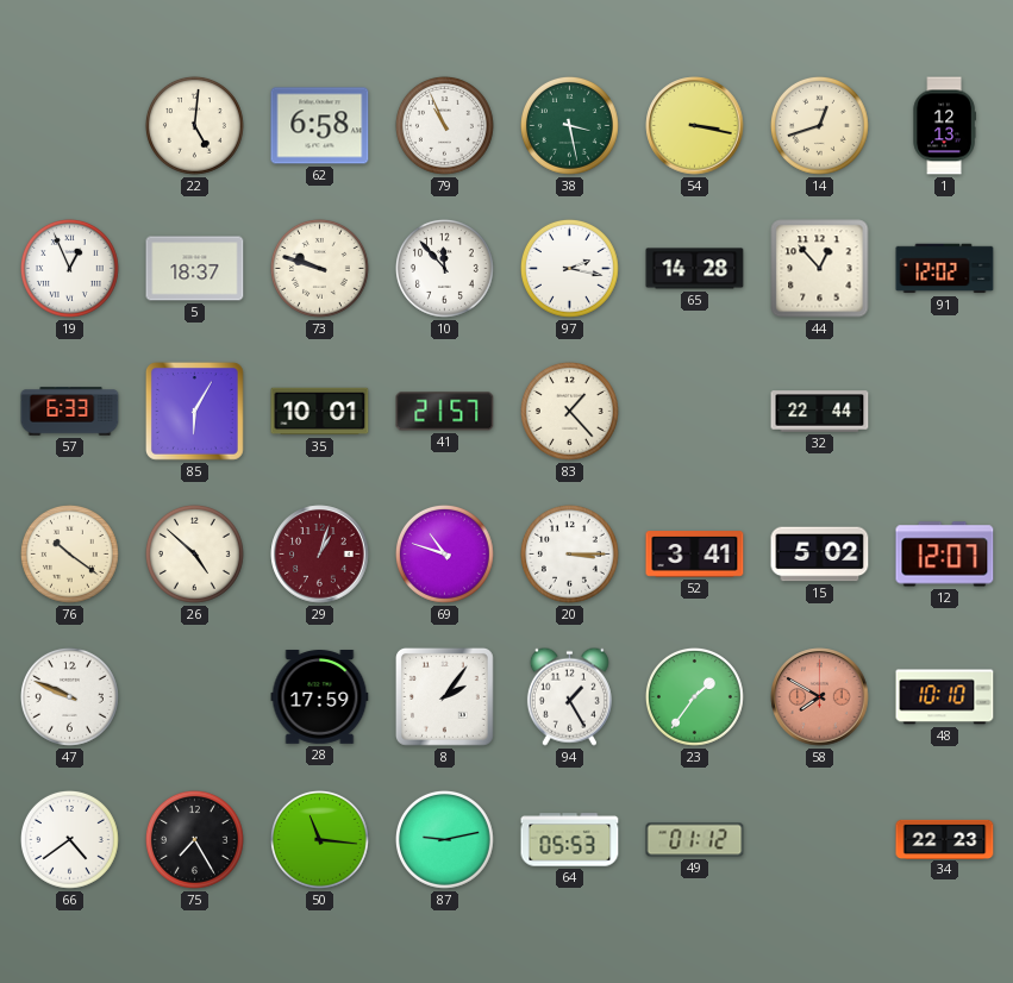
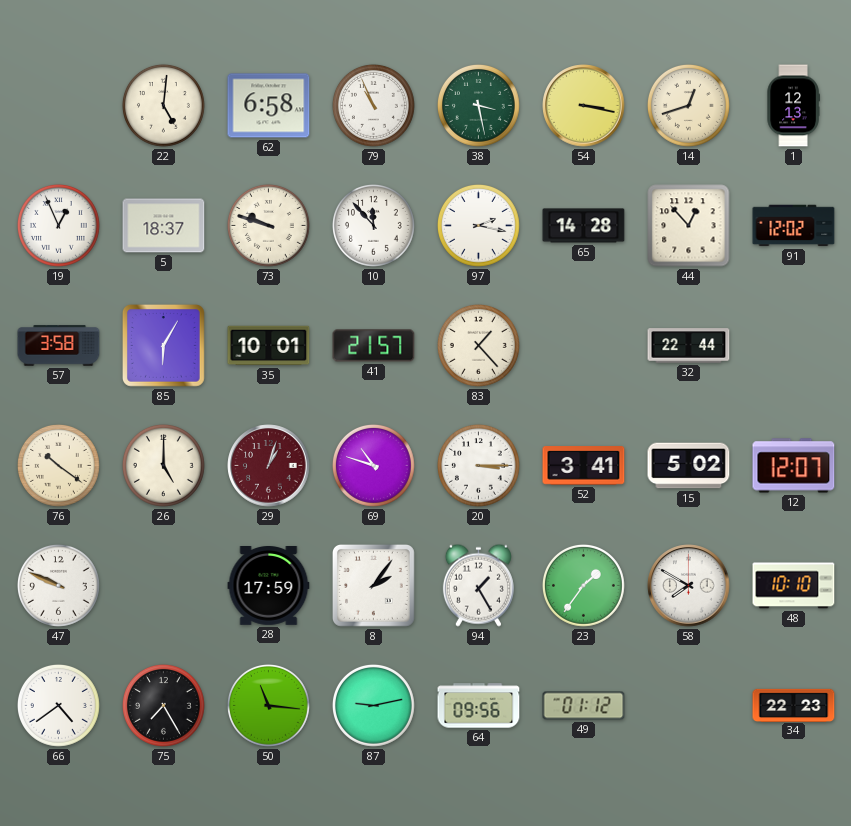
57: 6:33 -> 3:58 (59, 346)
26: 4:52 -> 5:00 (163, 465)
58 dial: salmon -> white (689, 586)
64: 05:53 -> 09:56 (479, 706)
